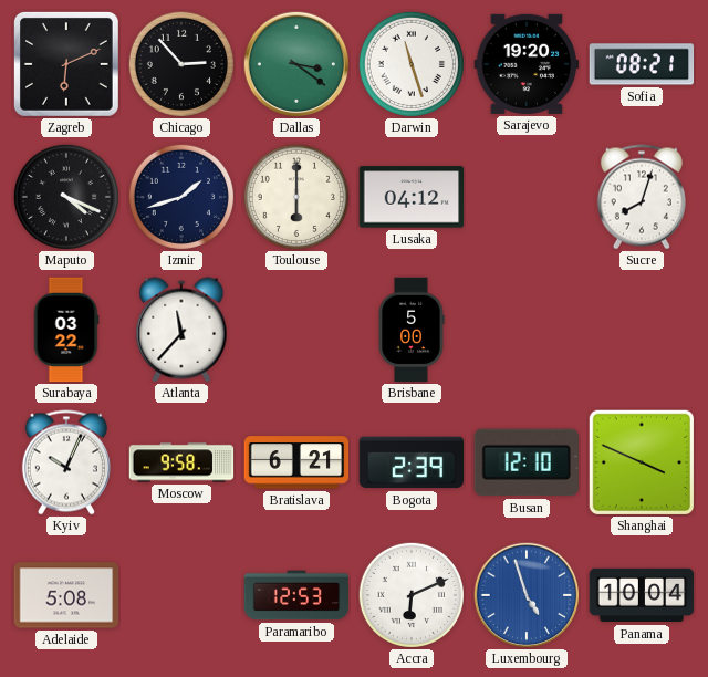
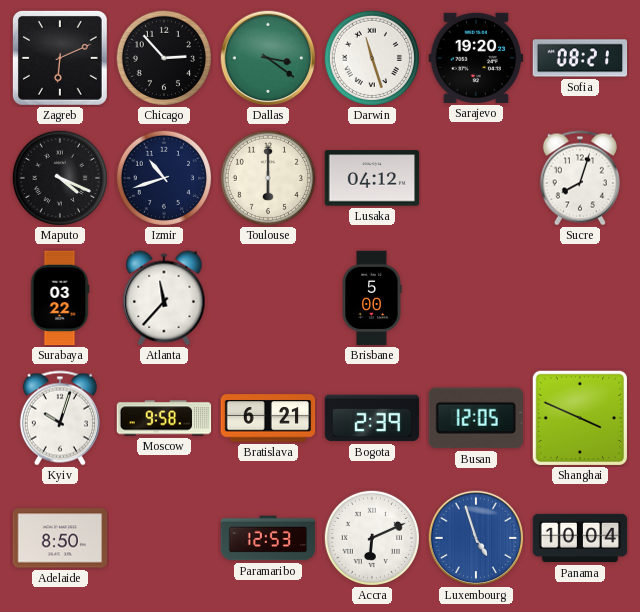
Izmir: 1:42 -> 10:42 (164, 178)
Kyiv: 10:04 -> 10:03 (60, 418)
Busan: 12:10 -> 12:05 (476, 418)
Adelaide: 5:08 -> 8:50 (60, 538)
